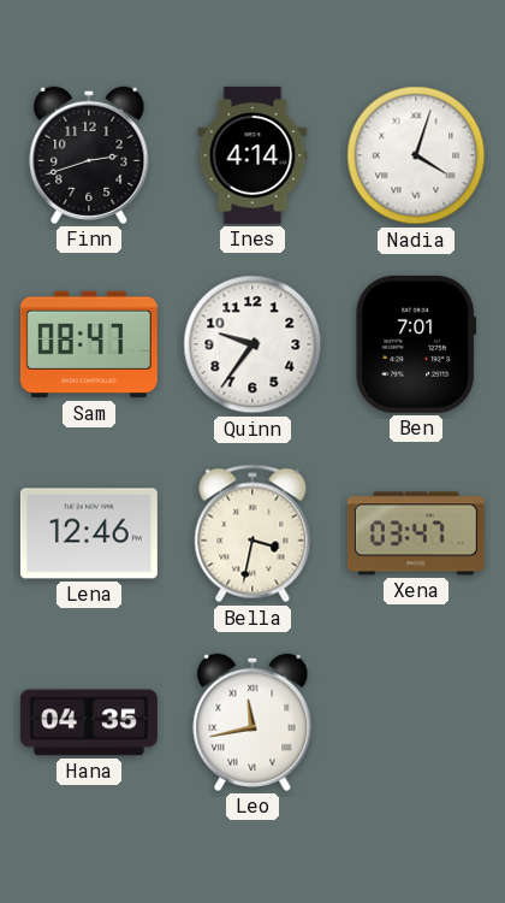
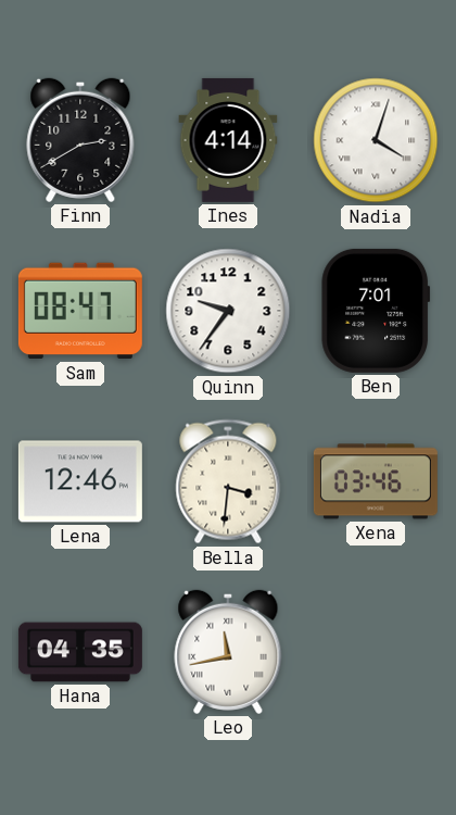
Finn: 2:42 -> 2:40 (80, 140)
Bella: 3:32 -> 3:31 (228, 481)
Xena: 03:47 -> 03:46 (376, 481)
